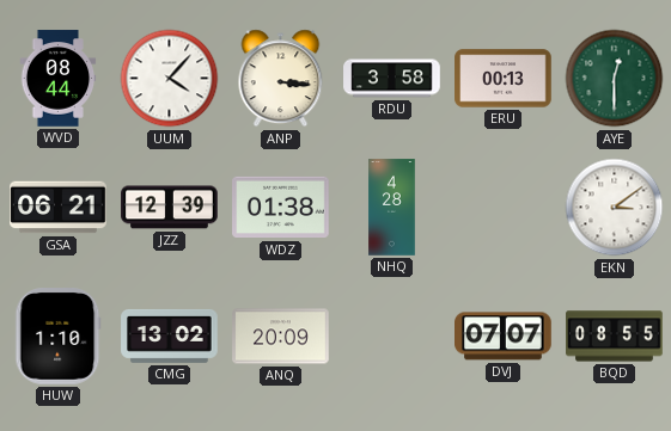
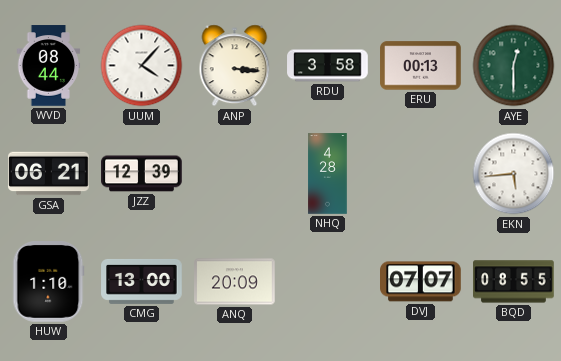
WDZ: 01:38 -> none (281, 208)
EKN: 3:09 -> 5:44 (514, 174)
CMG: 13:02 -> 13:00 (142, 281)
